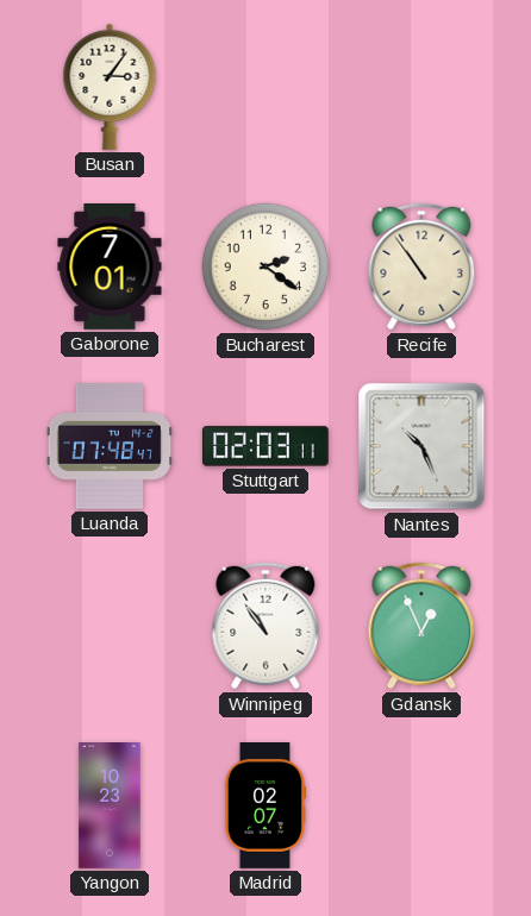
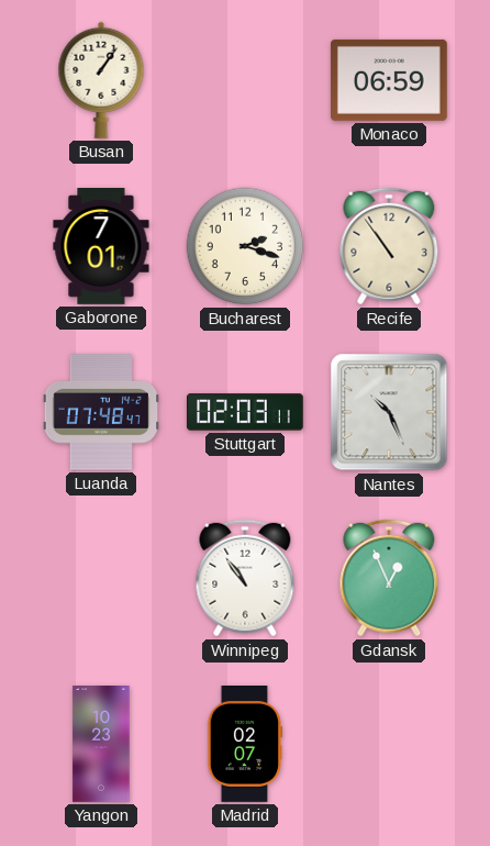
Busan: 3:06 -> 1:06 (101, 80)
Monaco: none -> 06:59 (389, 80)
Bucharest: 2:21 -> 2:18 (245, 246)
